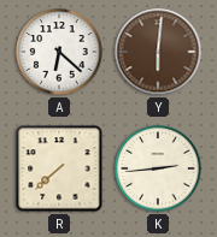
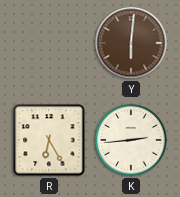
A: 6:22 -> none (59, 52)
R: 7:38 -> 6:25 (49, 140)
